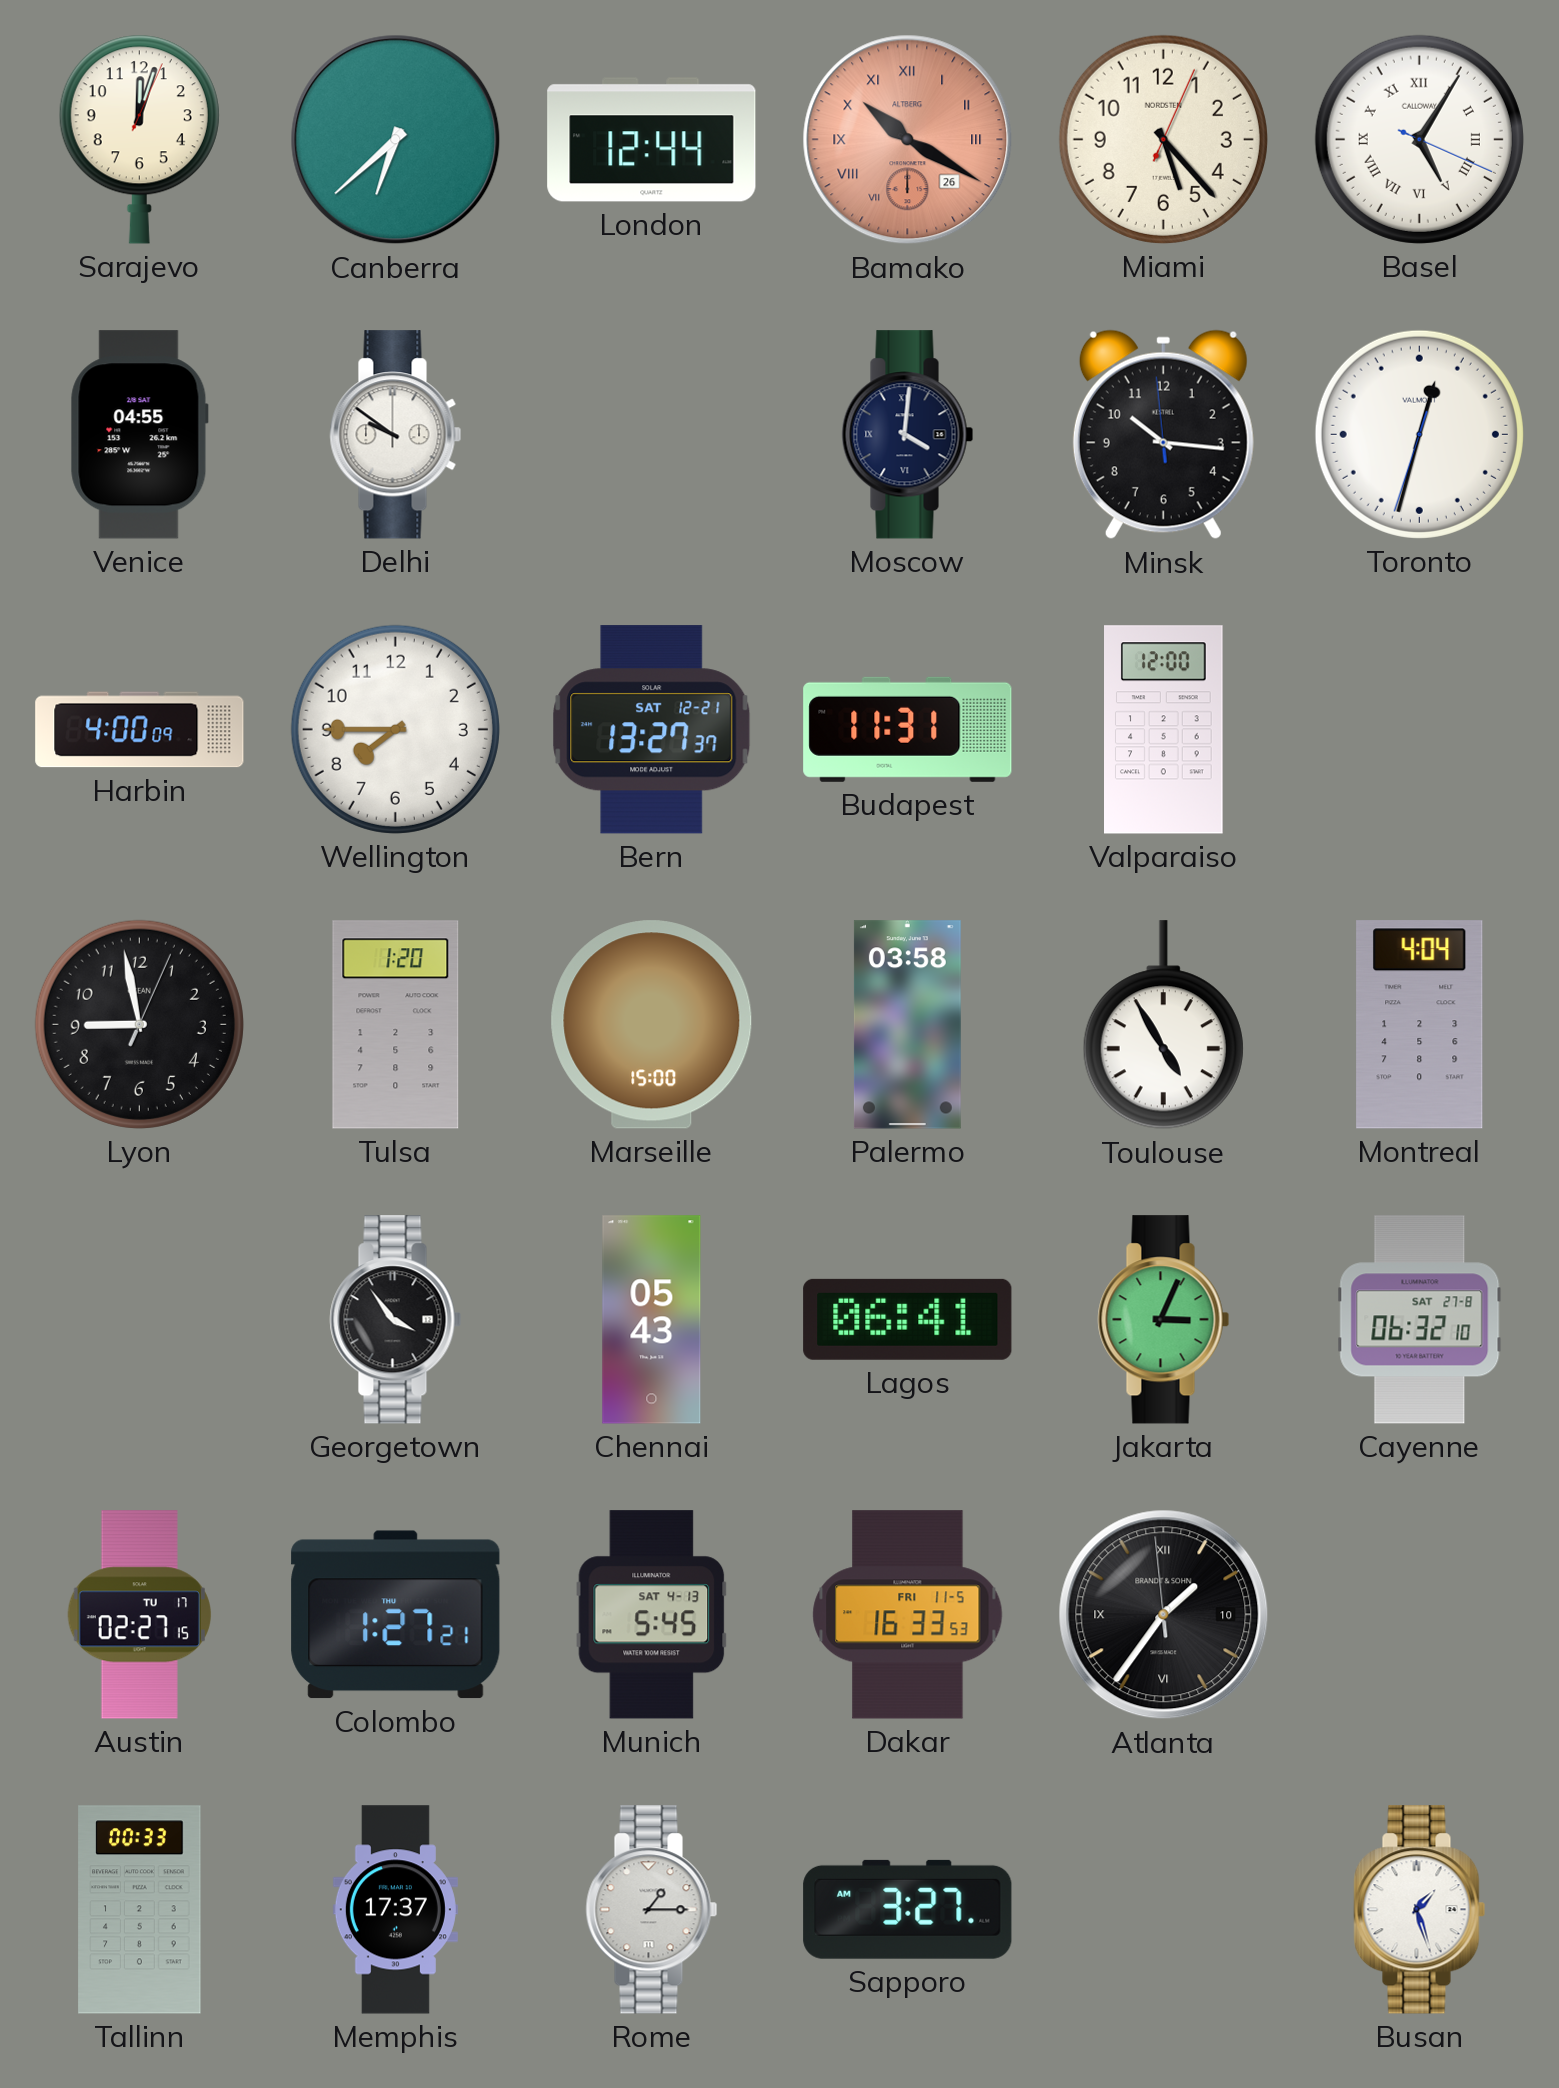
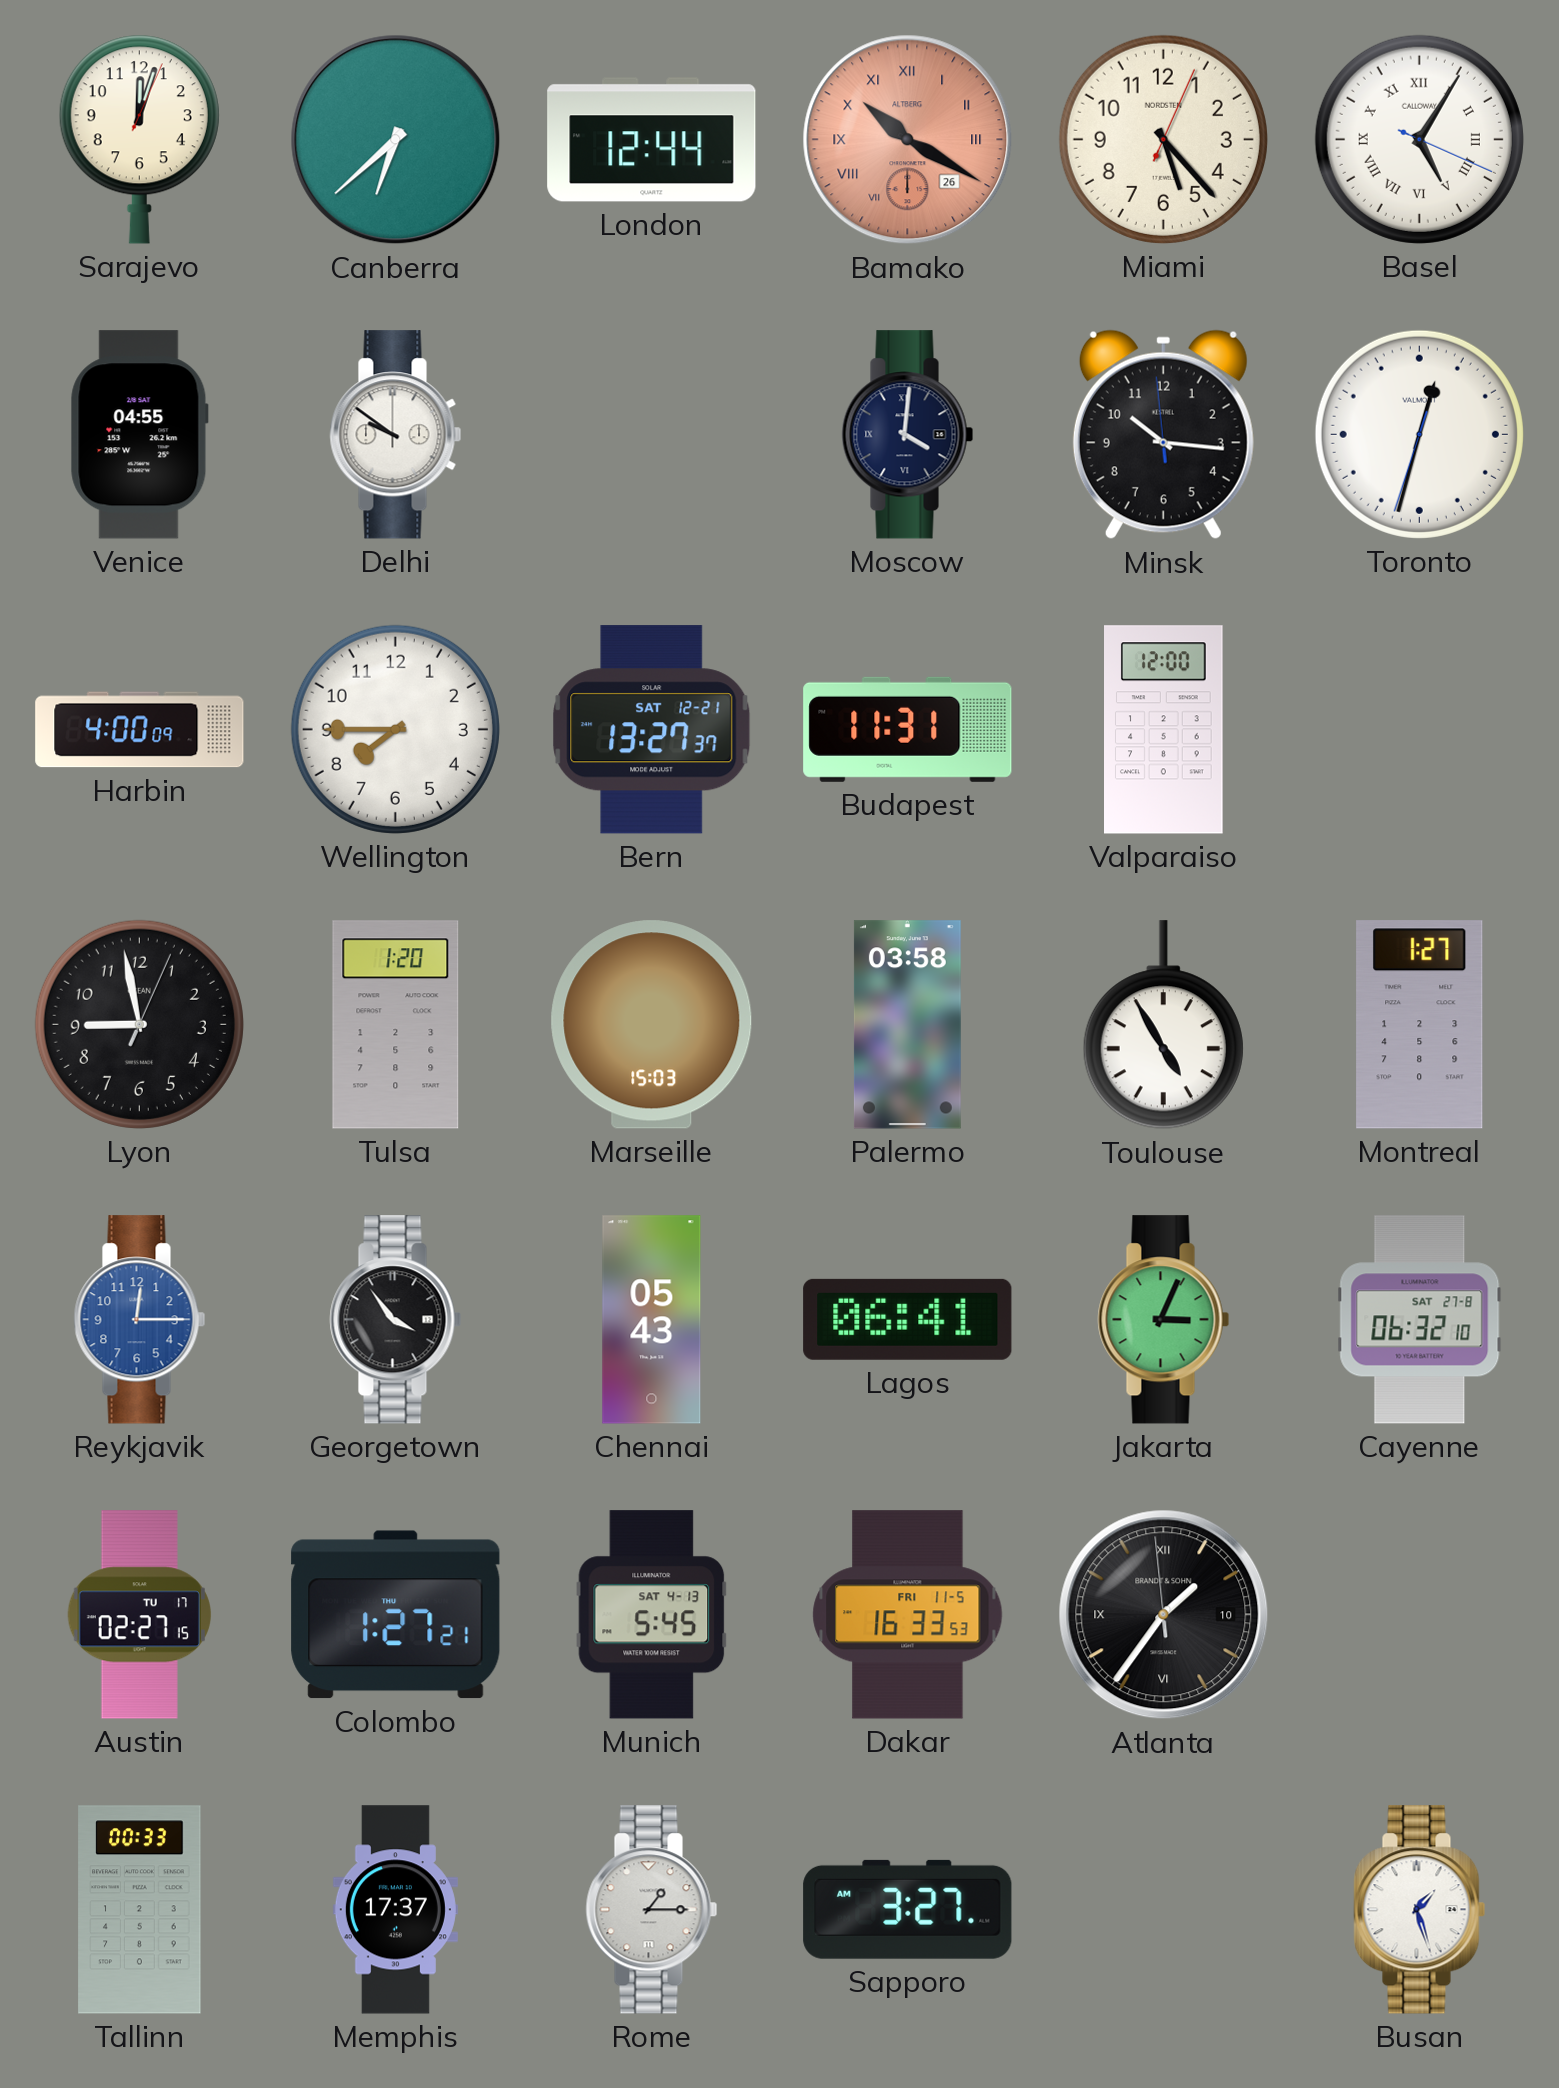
Marseille: 15:00 -> 15:03 (652, 1025)
Montreal: 4:04 -> 1:27 (1420, 1025)
Reykjavik: none -> 12:15 (140, 1320)
